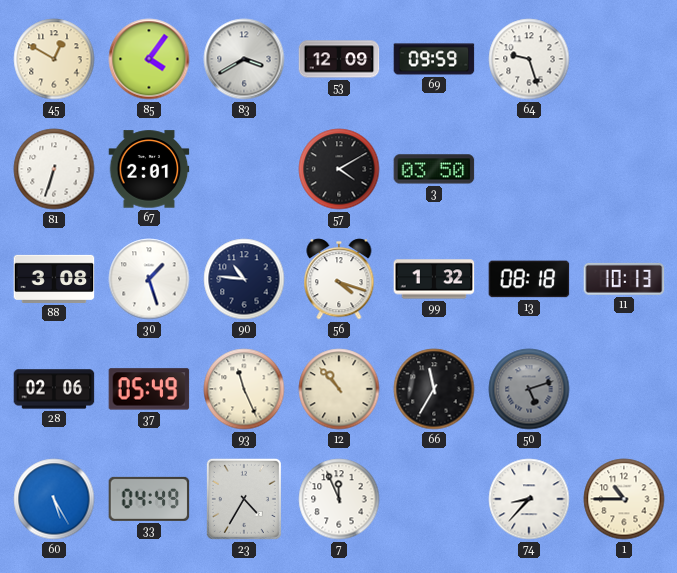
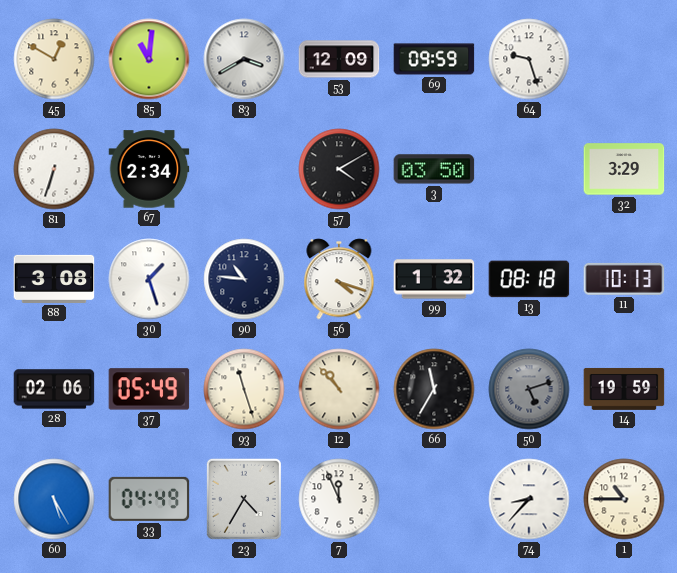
85: 4:06 -> 11:01 (149, 59)
67: 2:01 -> 2:34 (149, 169)
32: none -> 3:29 (624, 169)
93: 11:26 -> 11:27 (244, 389)
14: none -> 19:59 (624, 389)
